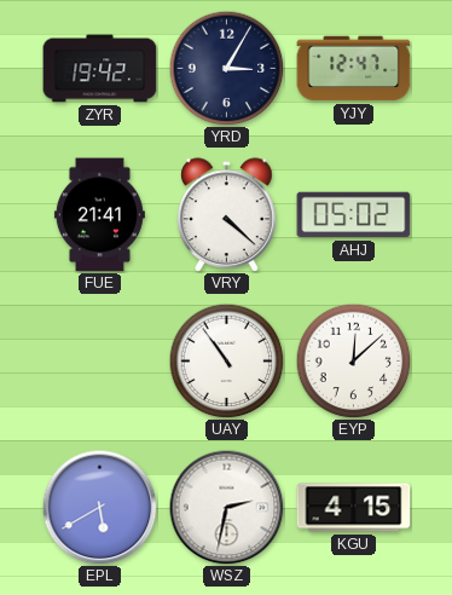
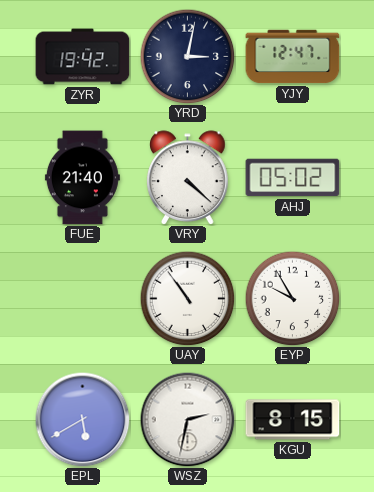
YRD: 3:05 -> 3:02 (187, 56)
FUE: 21:41 -> 21:40 (82, 178)
EYP: 12:08 -> 9:55 (292, 298)
KGU: 4:15 -> 8:15 (293, 420)
